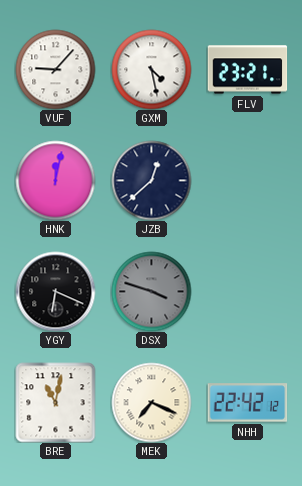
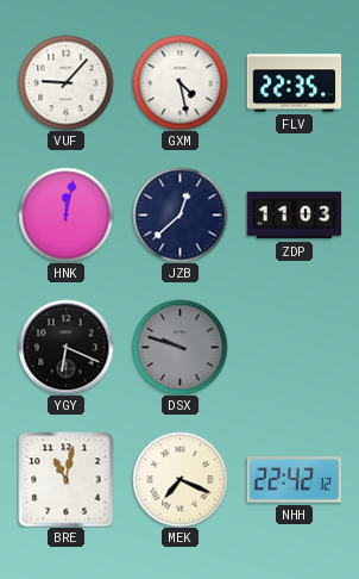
FLV: 23:21 -> 22:35 (294, 83)
ZDP: none -> 11:03 (294, 216)
DSX: 3:48 -> 9:48 (179, 347)
